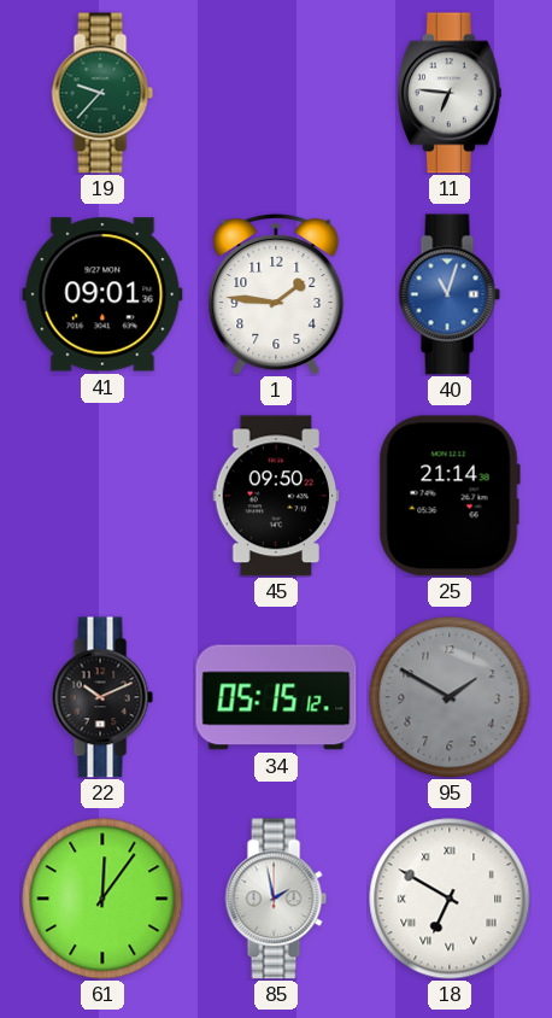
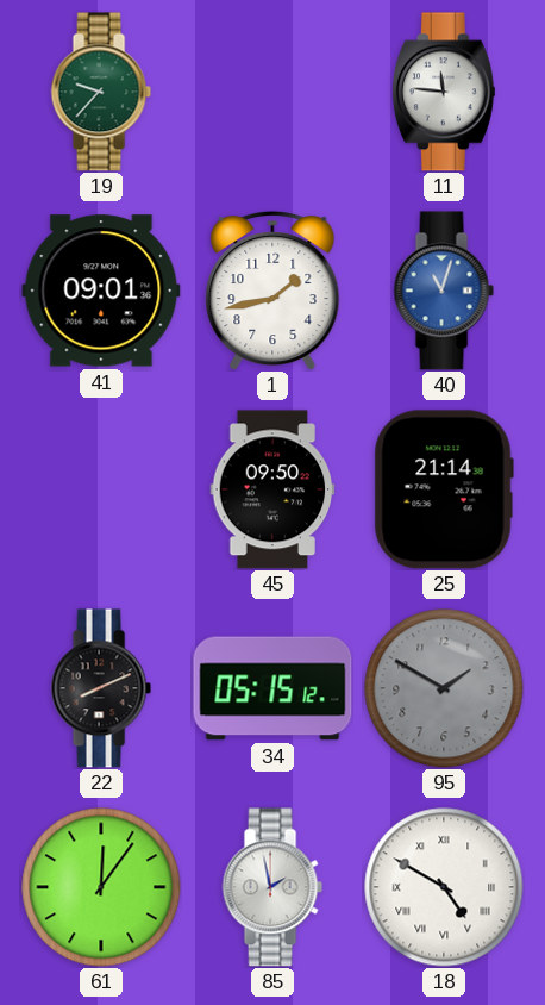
11: 6:46 -> 11:46 (444, 92)
1: 1:46 -> 1:43 (272, 291)
22: 10:11 -> 8:11 (101, 688)
18: 6:50 -> 4:50 (444, 887)
